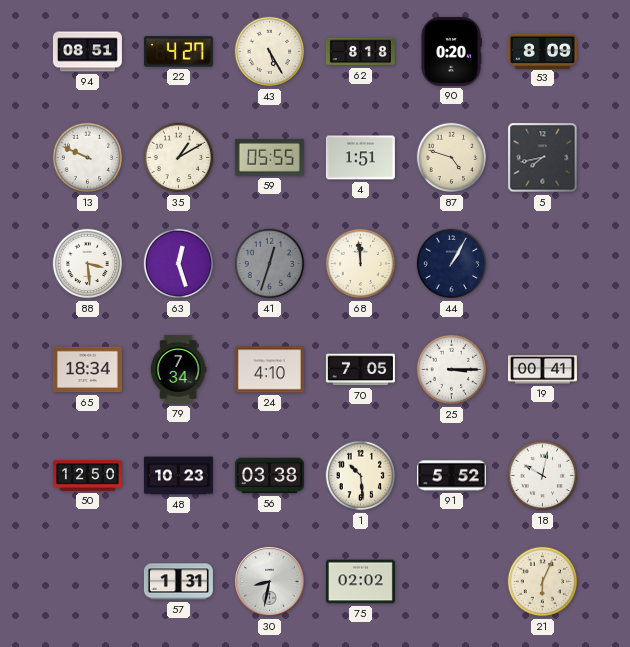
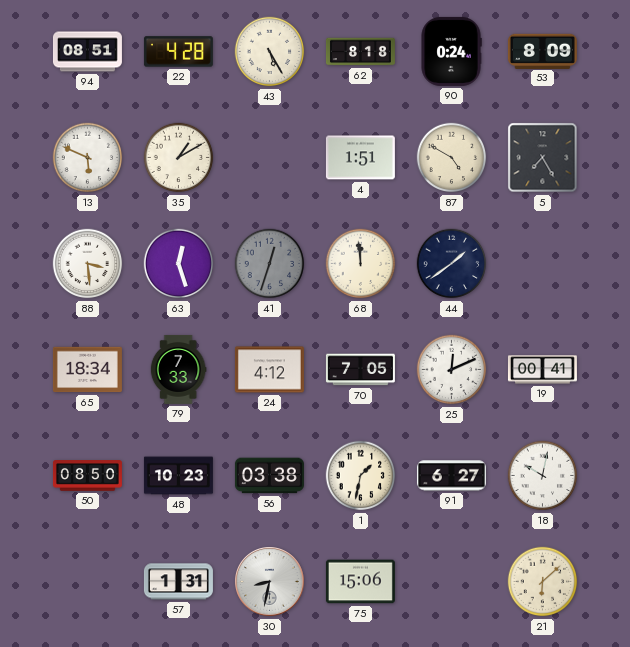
22: 4:27 -> 4:28 (178, 52)
90: 0:20 -> 0:24 (451, 51)
13: 9:49 -> 5:49 (88, 158)
59: 05:55 -> none (269, 157)
87: 4:48 -> 4:50 (452, 158)
5: 7:43 -> 7:25 (543, 158)
44: 1:05 -> 1:39 (452, 264)
79: 7:34 -> 7:33 (178, 369)
24: 4:10 -> 4:12 (269, 370)
25: 3:15 -> 12:11 (452, 370)
50: 12:50 -> 08:50 (87, 476)
1: 10:29 -> 1:32 (361, 476)
91: 5:52 -> 6:27 (451, 476)
75: 02:02 -> 15:06 (360, 582)
21: 6:04 -> 6:08 (543, 582)
